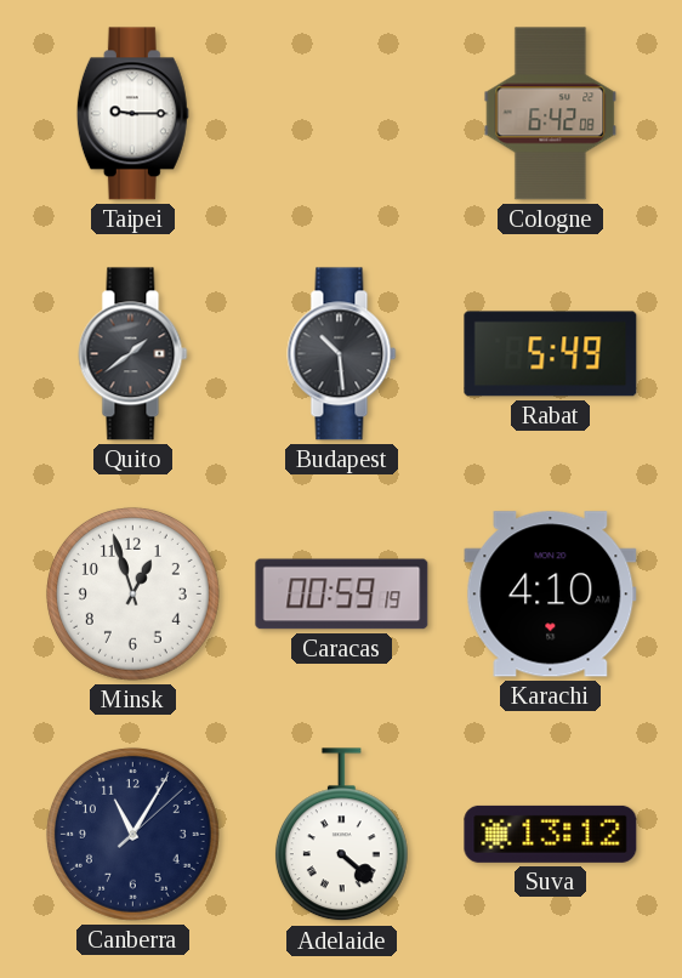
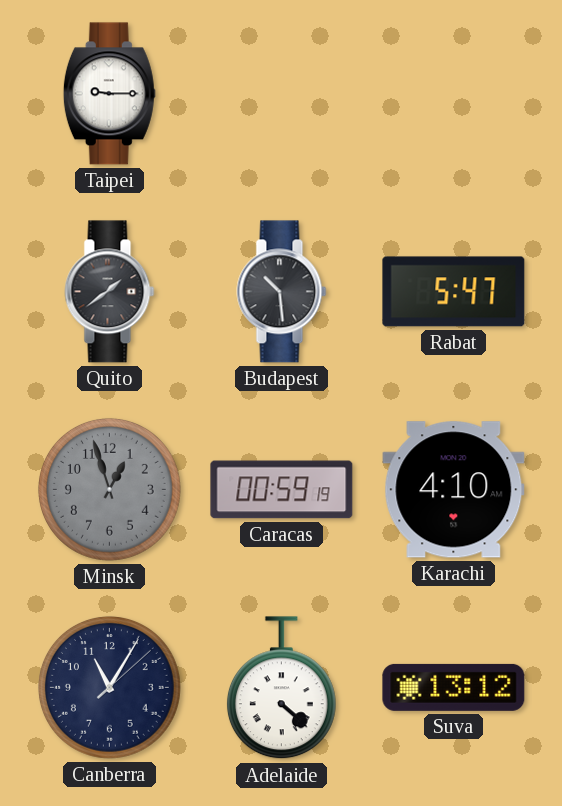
Cologne: 6:42 -> none (551, 114)
Rabat: 5:49 -> 5:47 (454, 292)
Minsk dial: white -> grey (109, 489)
